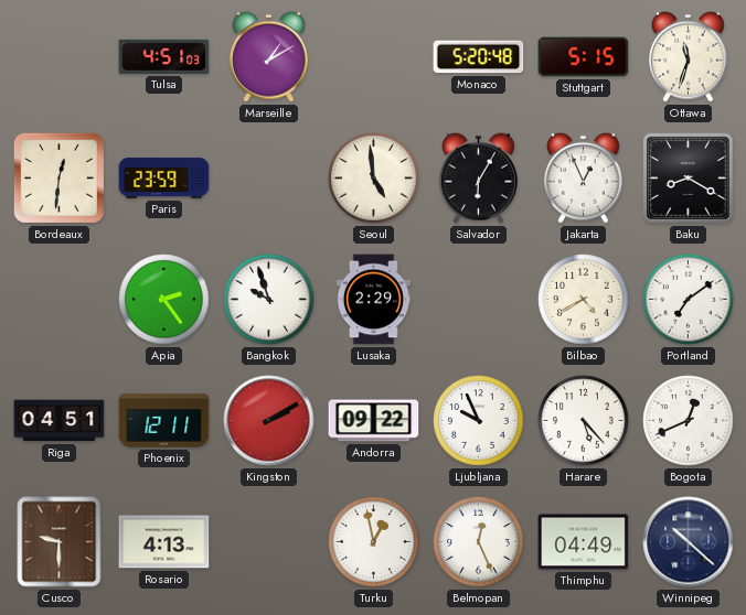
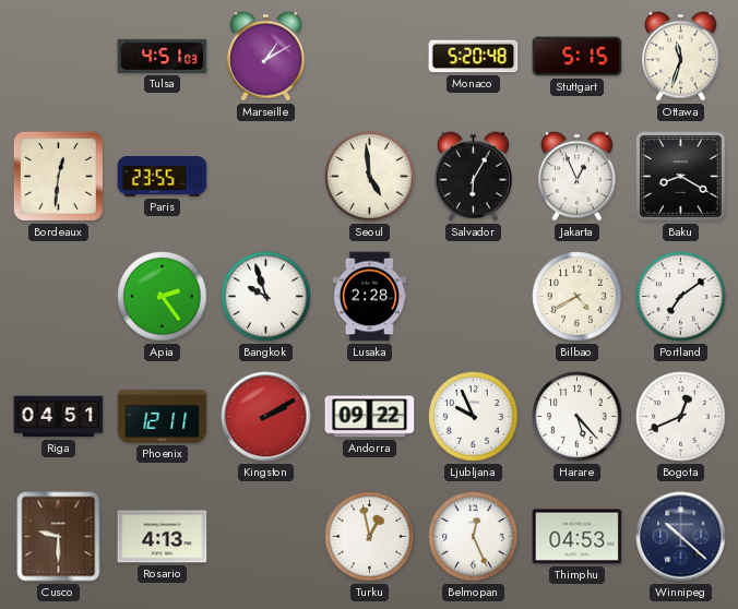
Paris: 23:59 -> 23:55 (163, 177)
Lusaka: 2:29 -> 2:28 (370, 297)
Thimphu: 04:49 -> 04:53 (578, 537)
